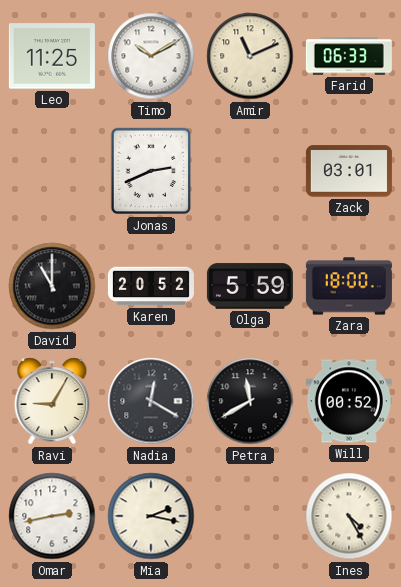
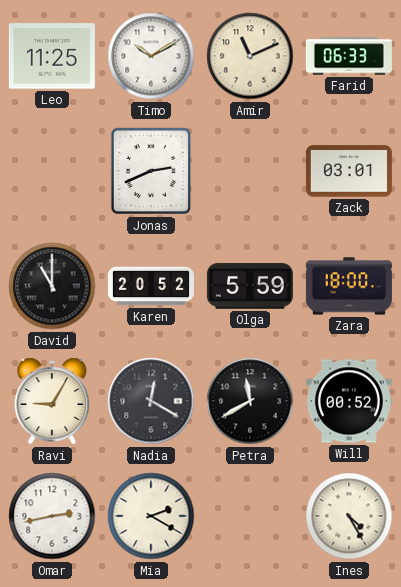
Mia: 2:17 -> 2:20 (151, 516)
